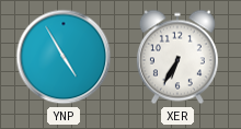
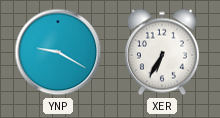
YNP: 4:55 -> 9:20 (58, 52)
